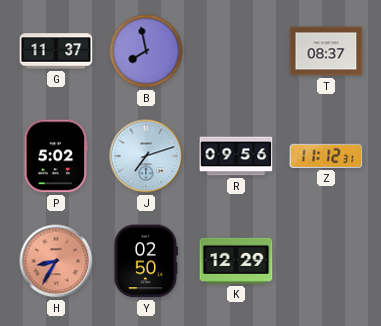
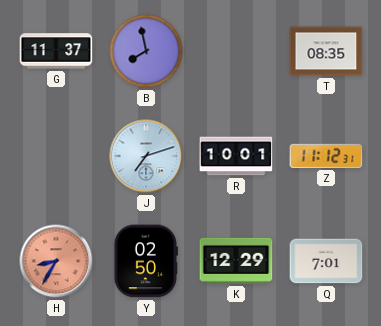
T: 08:37 -> 08:35 (326, 51)
P: 5:02 -> none (56, 156)
R: 09:56 -> 10:01 (236, 156)
Q: none -> 7:01 (326, 261)
